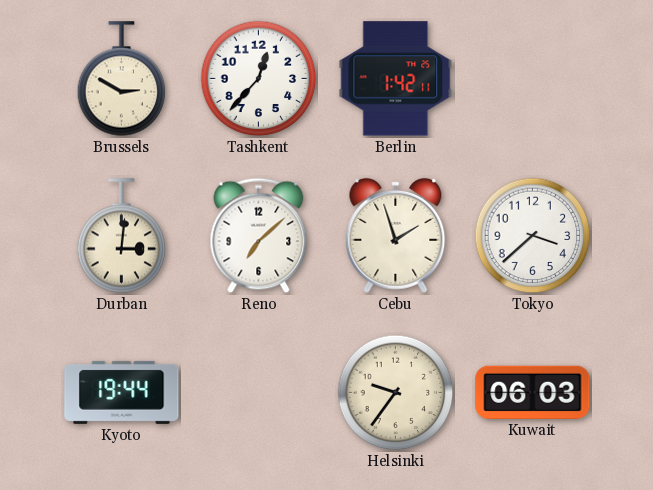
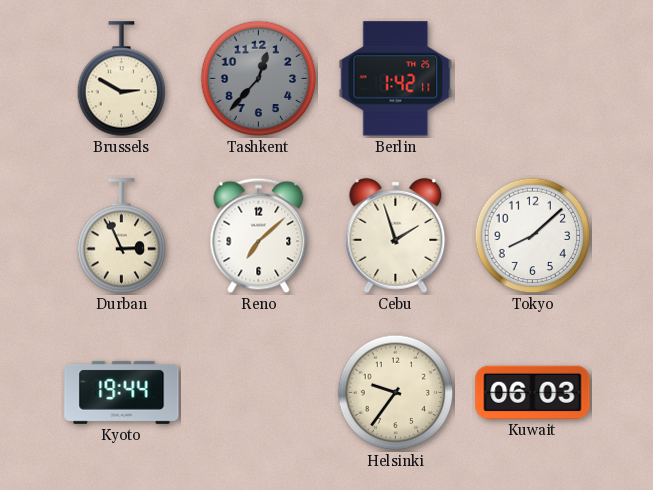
Tashkent dial: white -> grey (259, 79)
Durban: 3:01 -> 2:56 (122, 236)
Tokyo: 3:38 -> 8:08 (533, 236)
